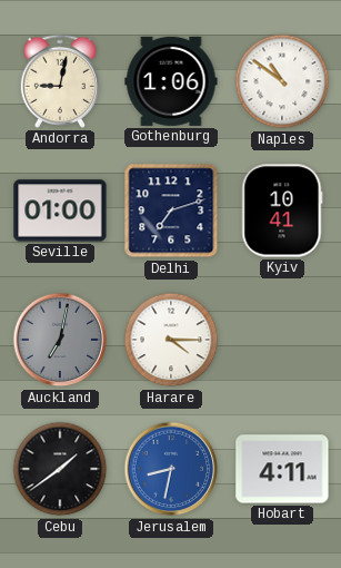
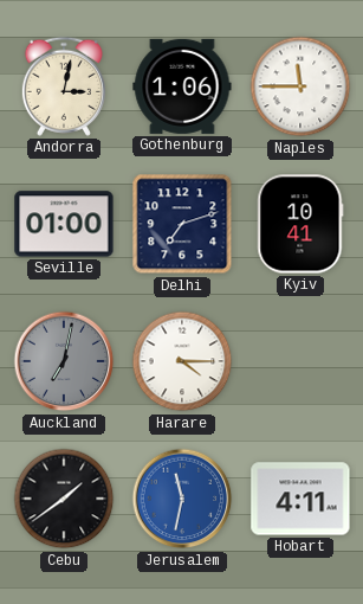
Andorra: 9:02 -> 3:02 (64, 86)
Naples: 10:51 -> 11:45 (300, 86)
Jerusalem: 8:32 -> 11:32 (182, 499)
